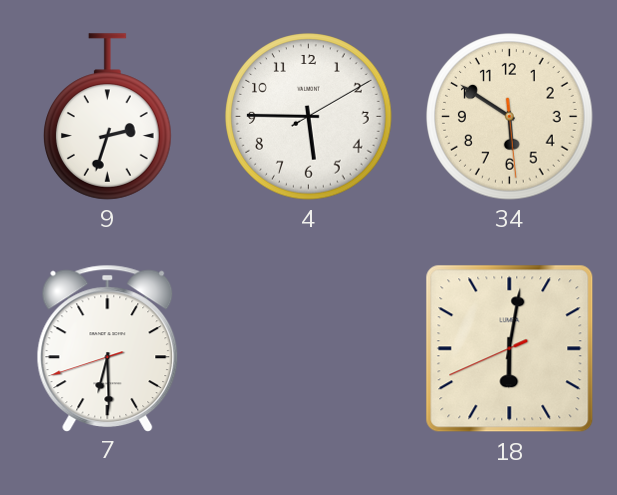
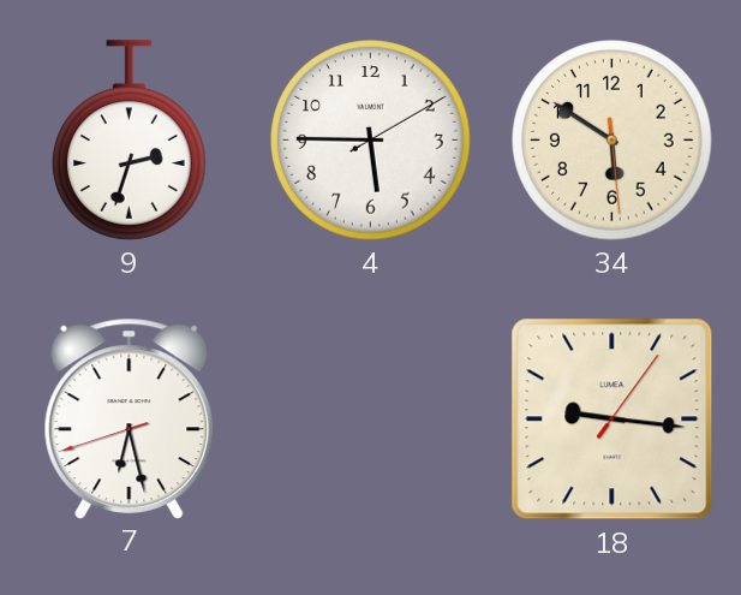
7: 6:29 -> 6:27 (130, 418)
18: 6:01 -> 9:16 (612, 420)
